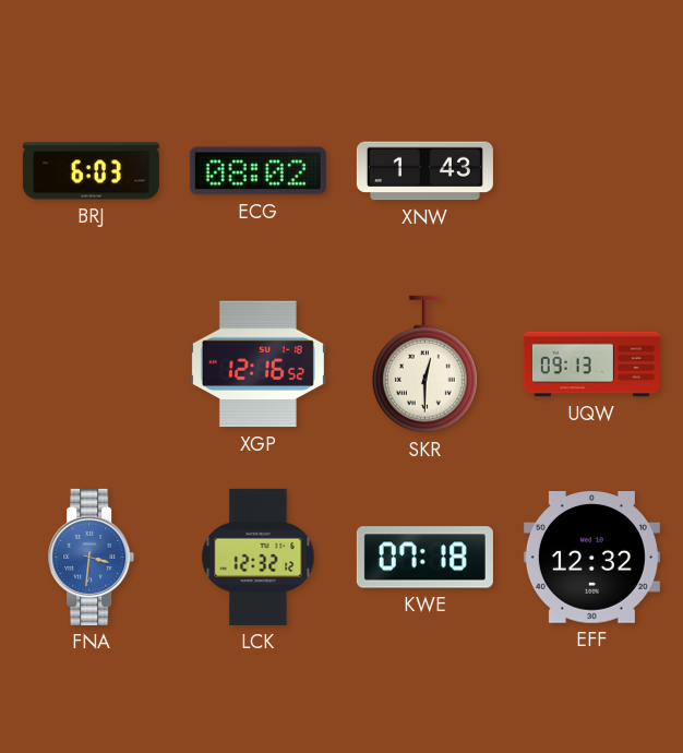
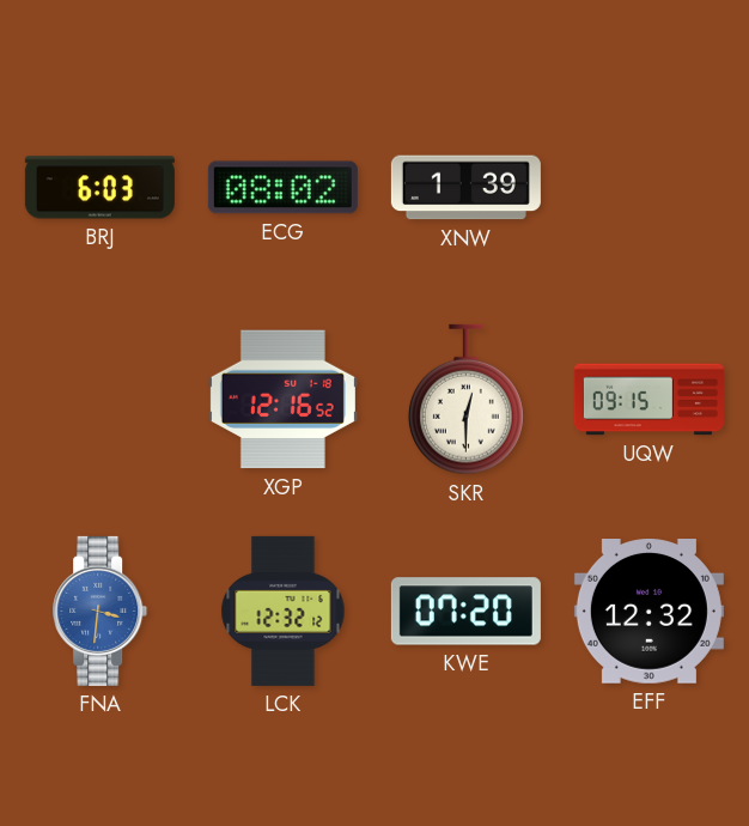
XNW: 1:43 -> 1:39 (465, 188)
UQW: 09:13 -> 09:15 (648, 400)
KWE: 07:18 -> 07:20 (465, 612)
